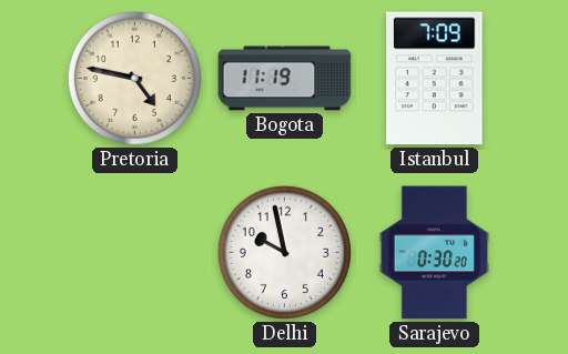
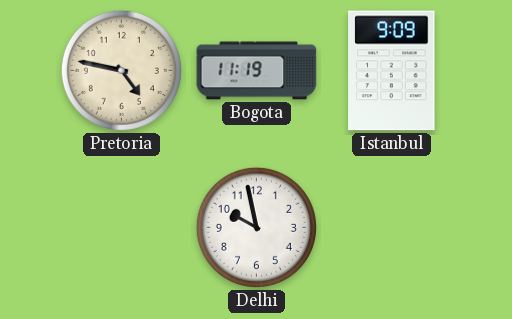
Istanbul: 7:09 -> 9:09 (392, 71)
Sarajevo: 0:30 -> none (435, 253)
